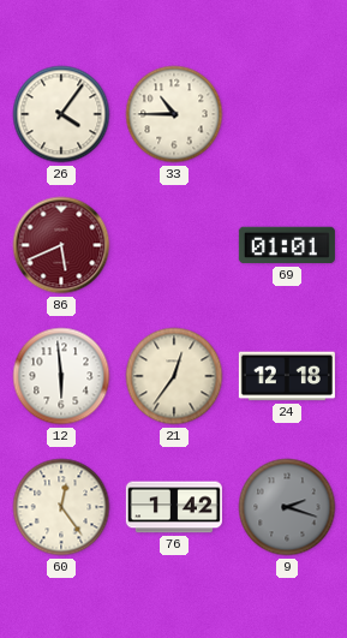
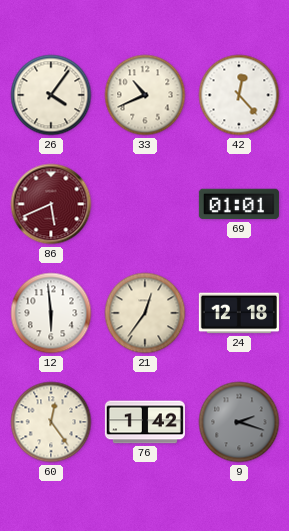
33: 10:45 -> 10:41 (145, 95)
42: none -> 12:23 (239, 95)
